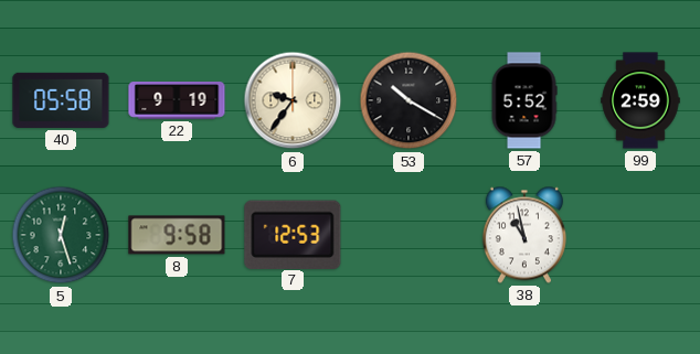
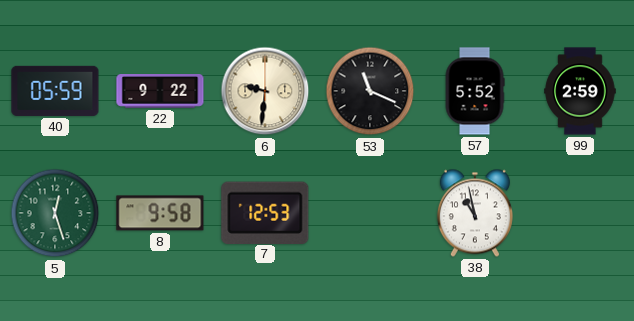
40: 05:58 -> 05:59 (55, 91)
22: 9:19 -> 9:22 (160, 92)
6: 9:36 -> 9:31 (265, 91)
53: 10:20 -> 11:19 (370, 91)
